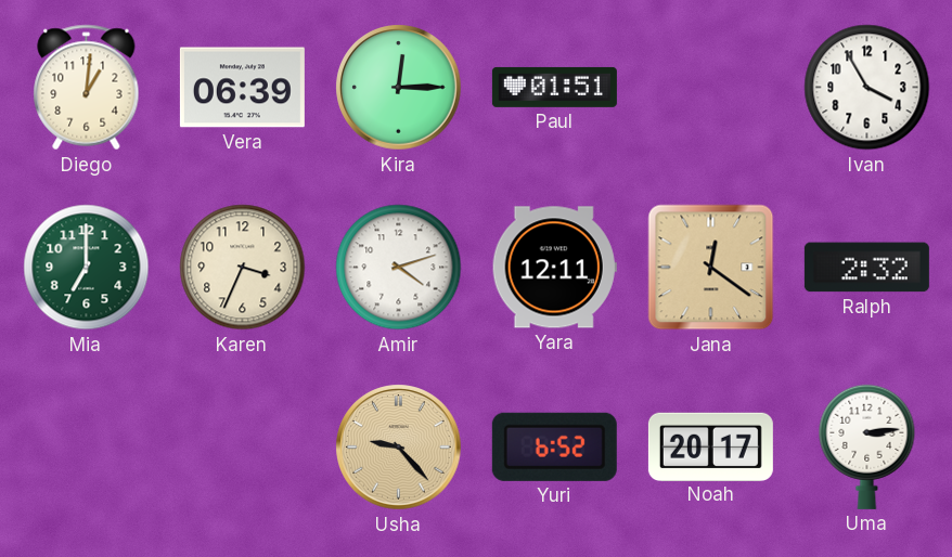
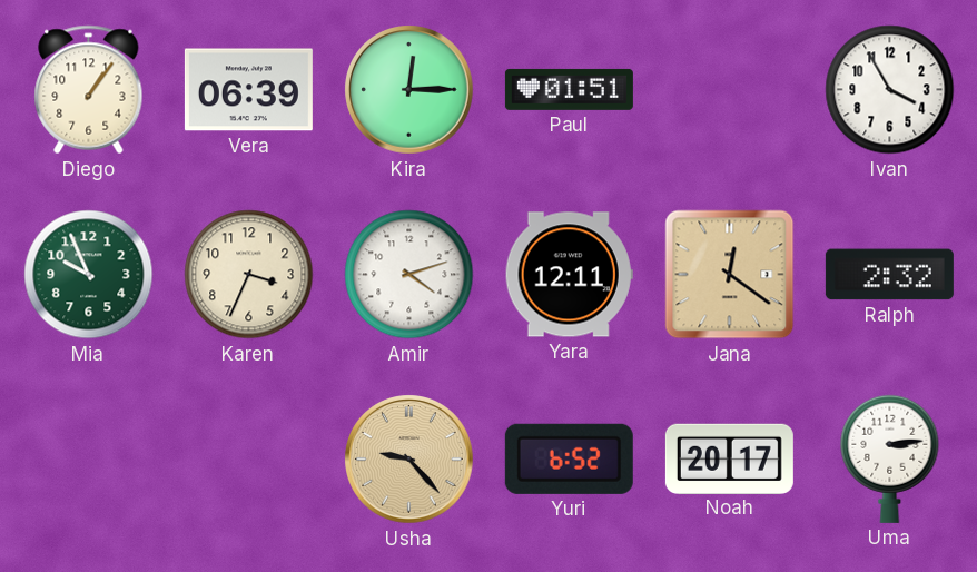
Diego: 1:01 -> 1:06 (89, 90)
Mia: 7:00 -> 9:56 (89, 275)
